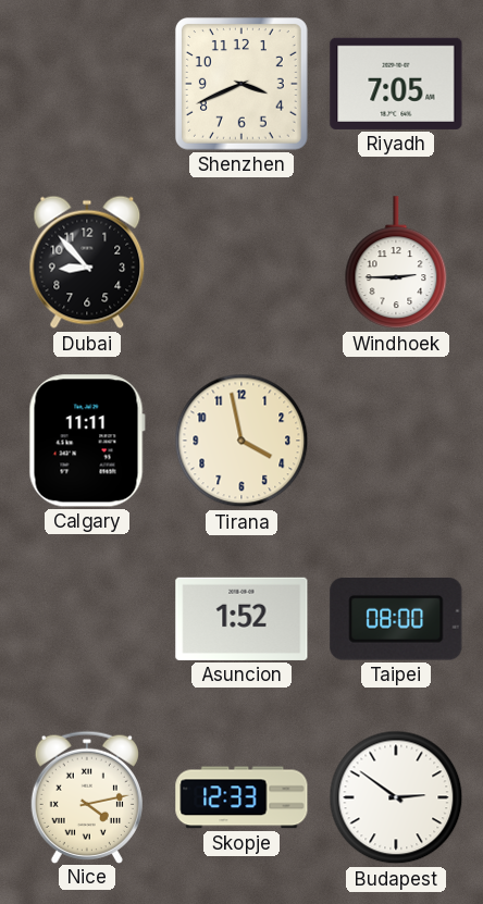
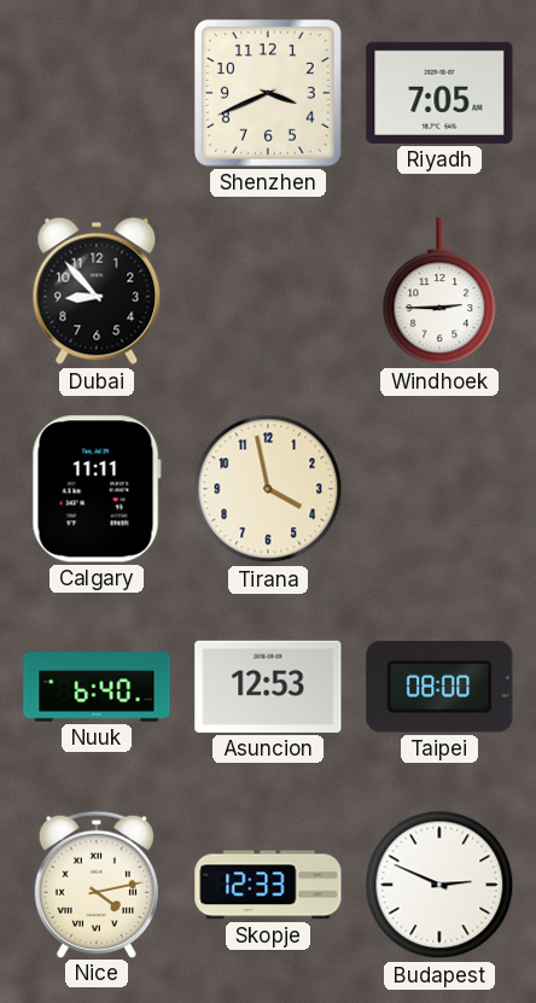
Nuuk: none -> 6:40 (97, 687)
Asuncion: 1:52 -> 12:53 (268, 687)
Budapest: 2:51 -> 2:49 (439, 885)
